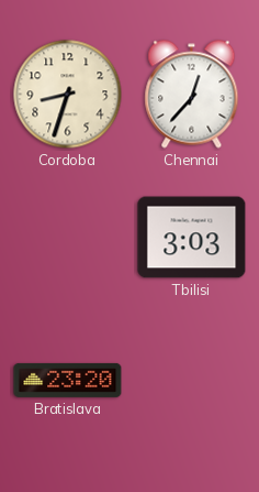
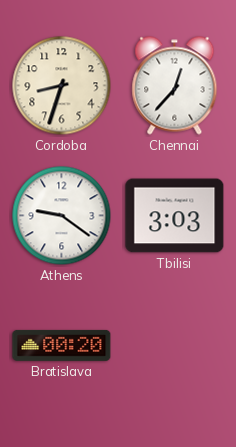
Athens: none -> 9:21 (62, 216)
Bratislava: 23:20 -> 00:20 (62, 345)
